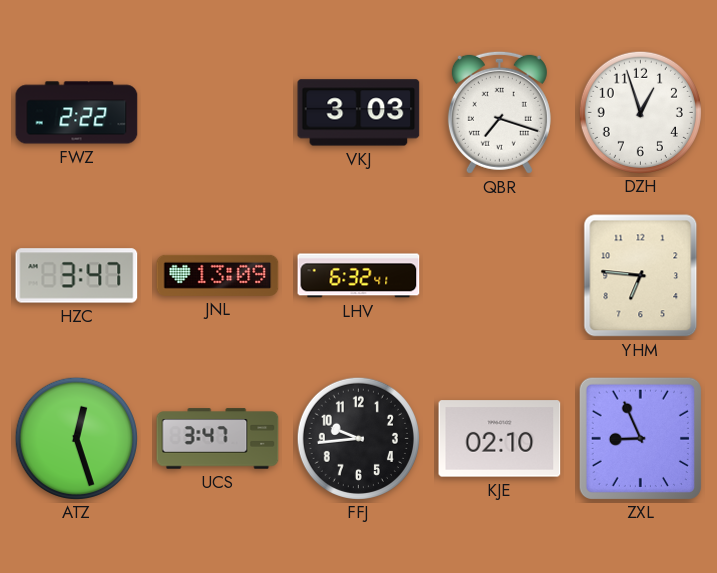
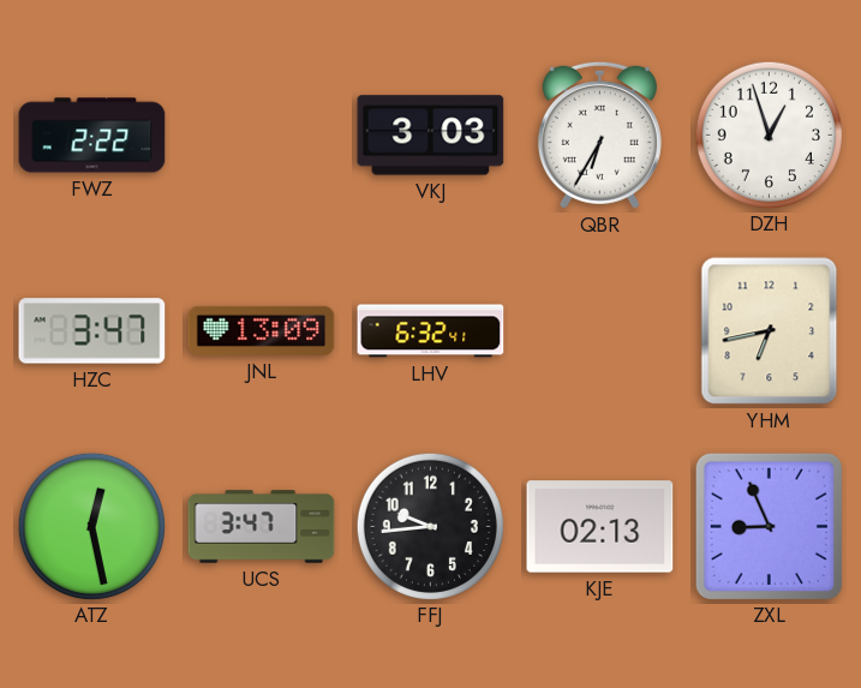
QBR: 7:18 -> 6:35 (599, 134)
YHM: 6:46 -> 6:43 (770, 331)
ATZ: 12:27 -> 12:28 (91, 526)
KJE: 02:10 -> 02:13 (600, 527)
